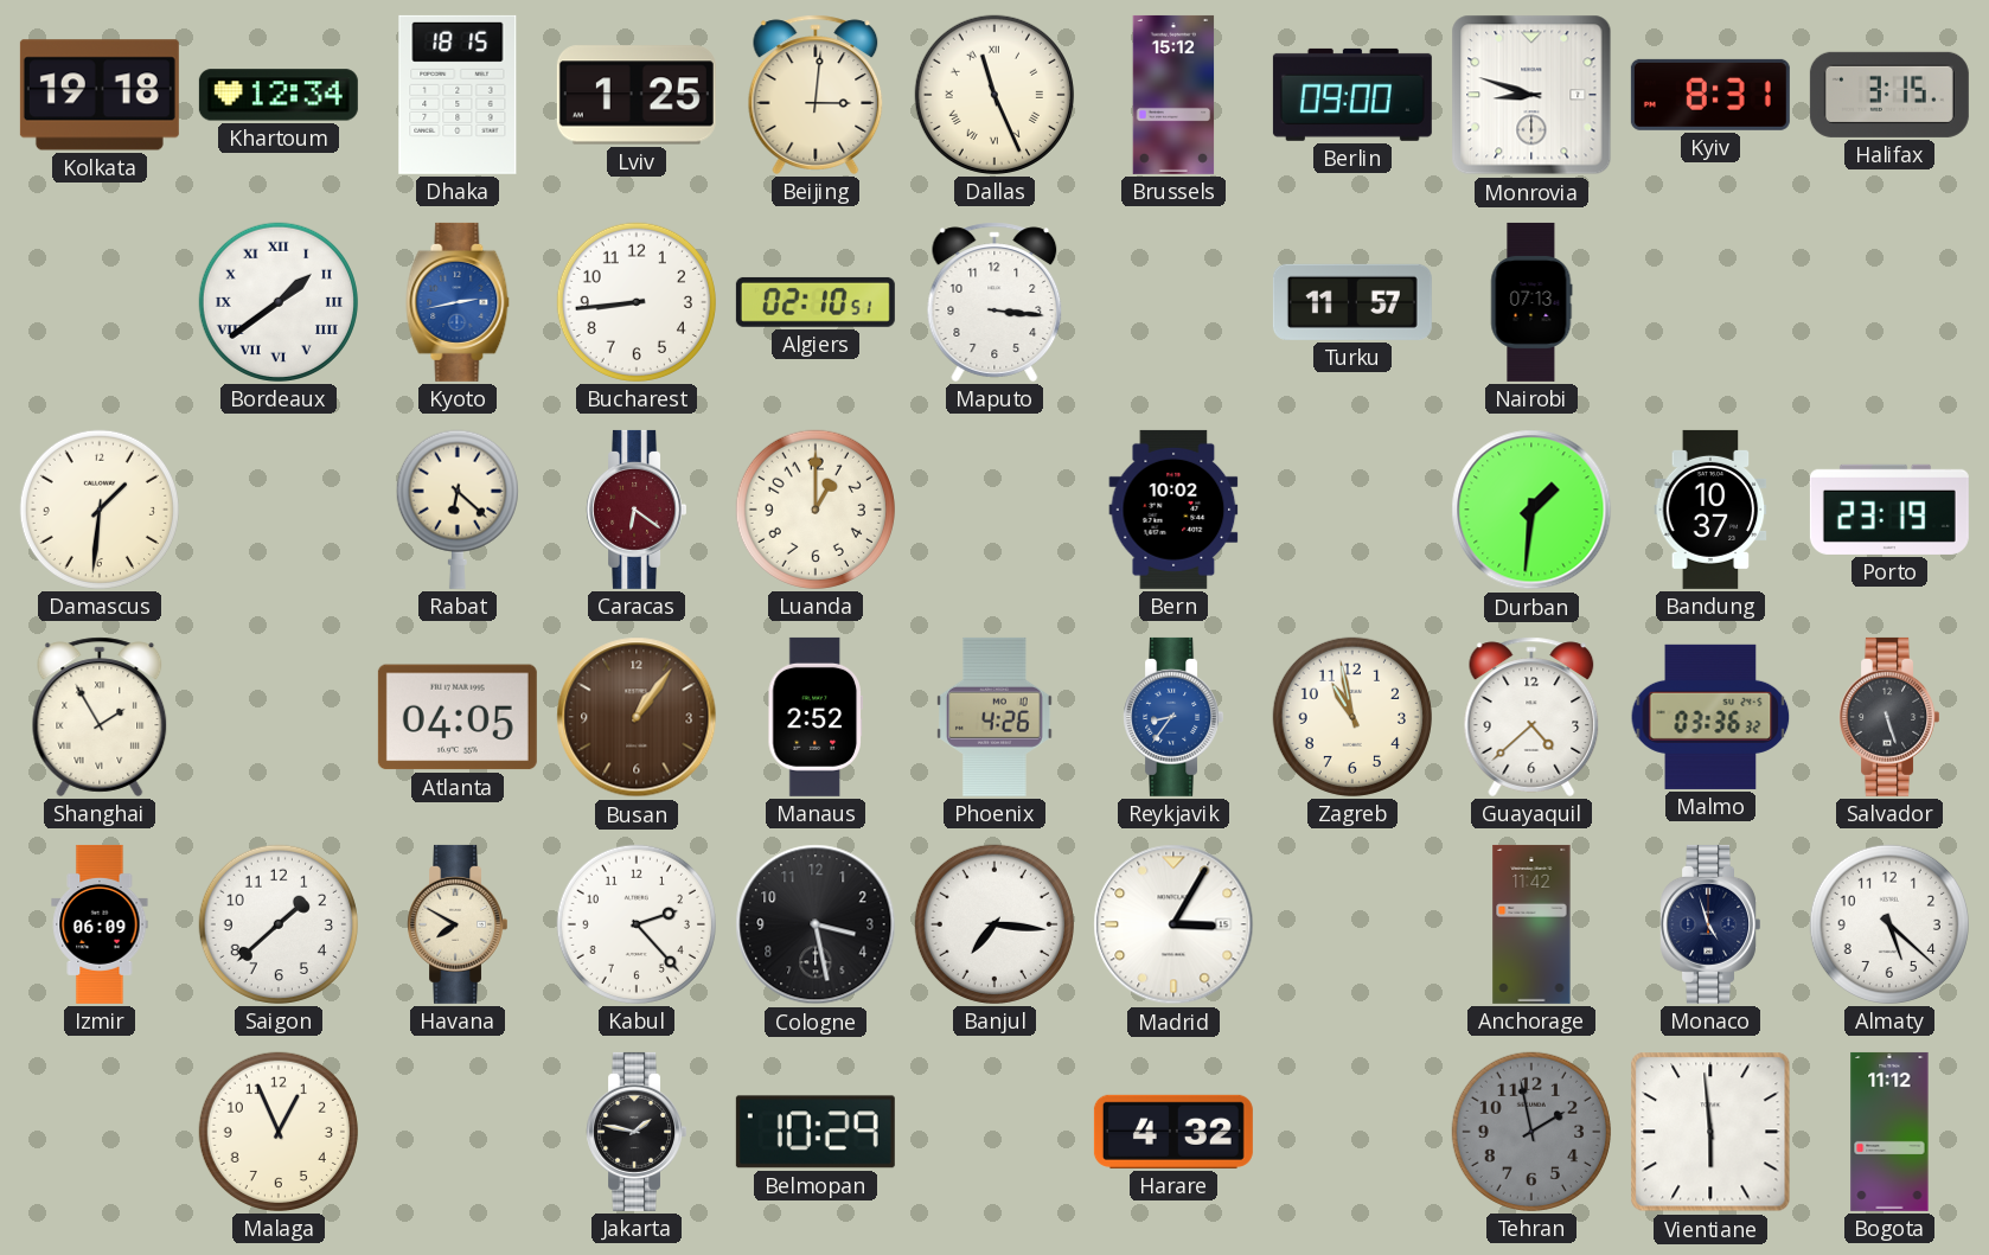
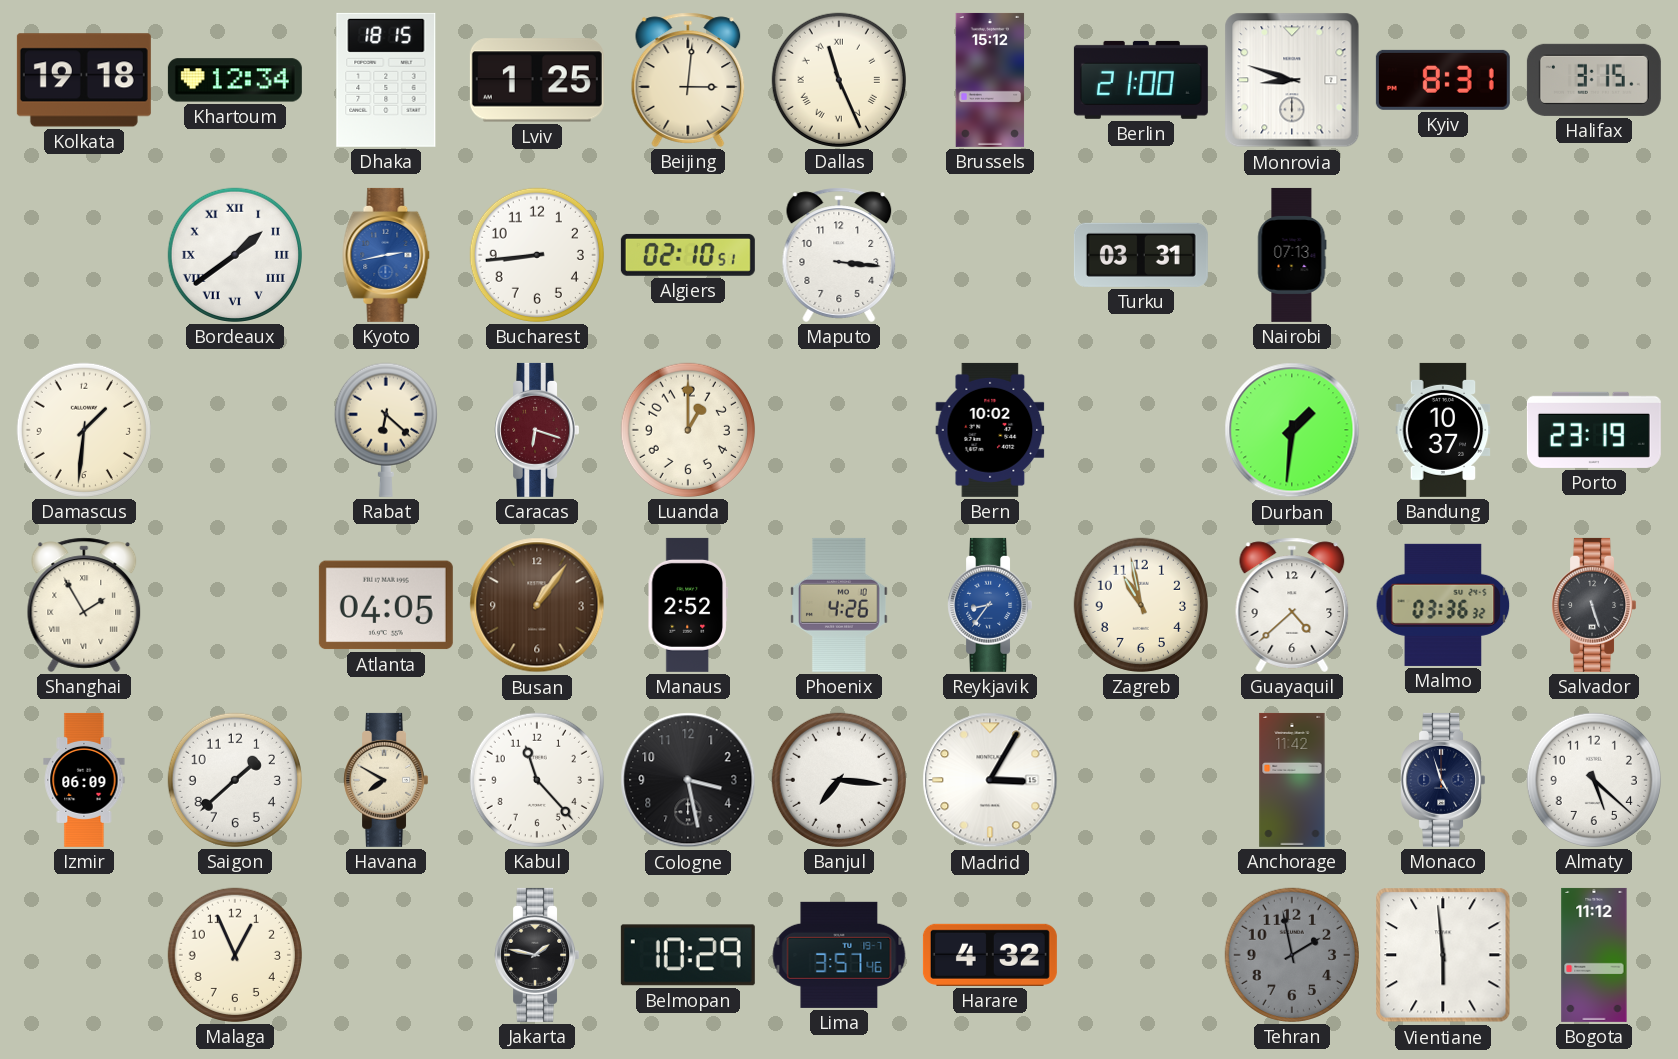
Berlin: 09:00 -> 21:00 (1141, 80)
Turku: 11:57 -> 03:31 (1141, 255)
Caracas: 6:21 -> 6:18 (536, 430)
Kabul: 2:23 -> 11:23 (537, 780)
Lima: none -> 3:57 (839, 955)
